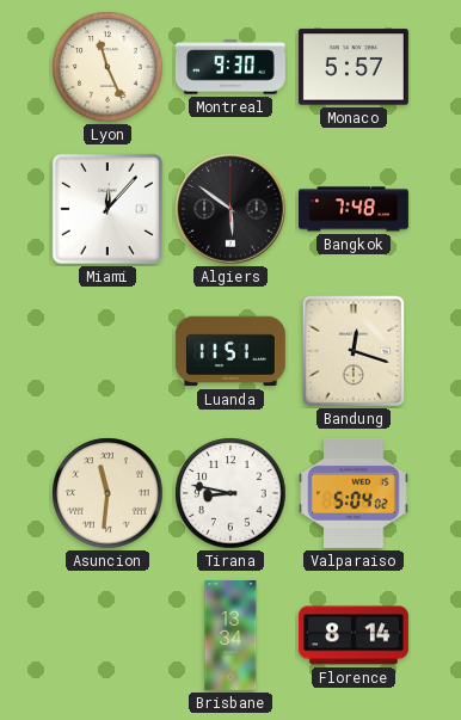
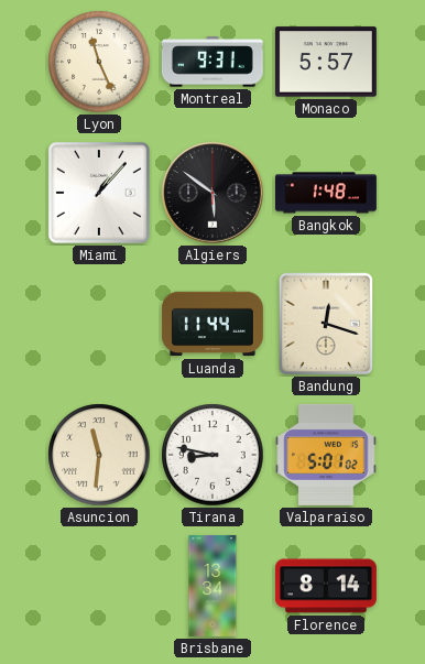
Montreal: 9:30 -> 9:31 (212, 62)
Miami: 12:07 -> 1:07 (99, 193)
Bangkok: 7:48 -> 1:48 (326, 193)
Luanda: 11:51 -> 11:44 (212, 324)
Valparaiso: 5:04 -> 5:01 (326, 455)
